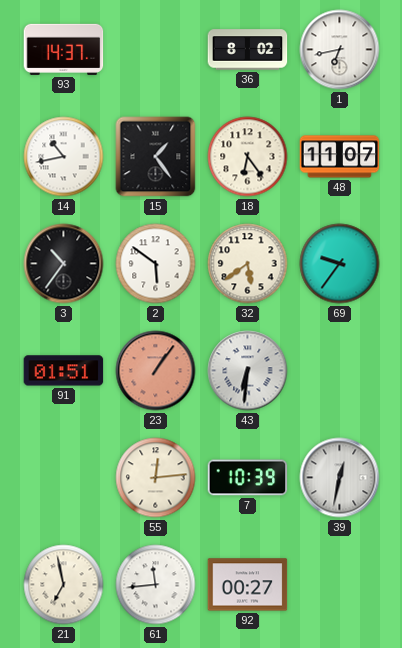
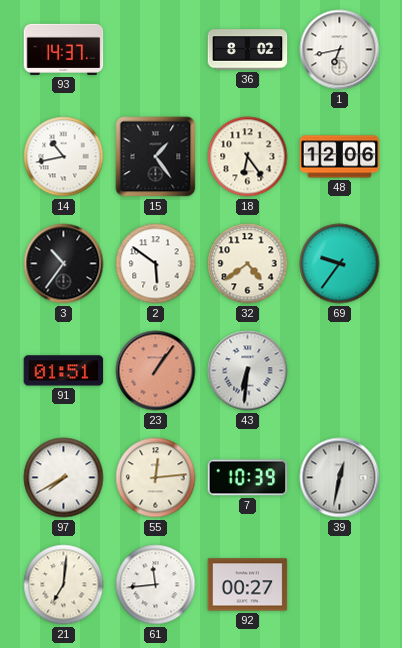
48: 11:07 -> 12:06 (340, 157)
32: 5:39 -> 4:39 (248, 264)
97: none -> 7:40 (64, 478)
21: 6:58 -> 7:01 (64, 585)
